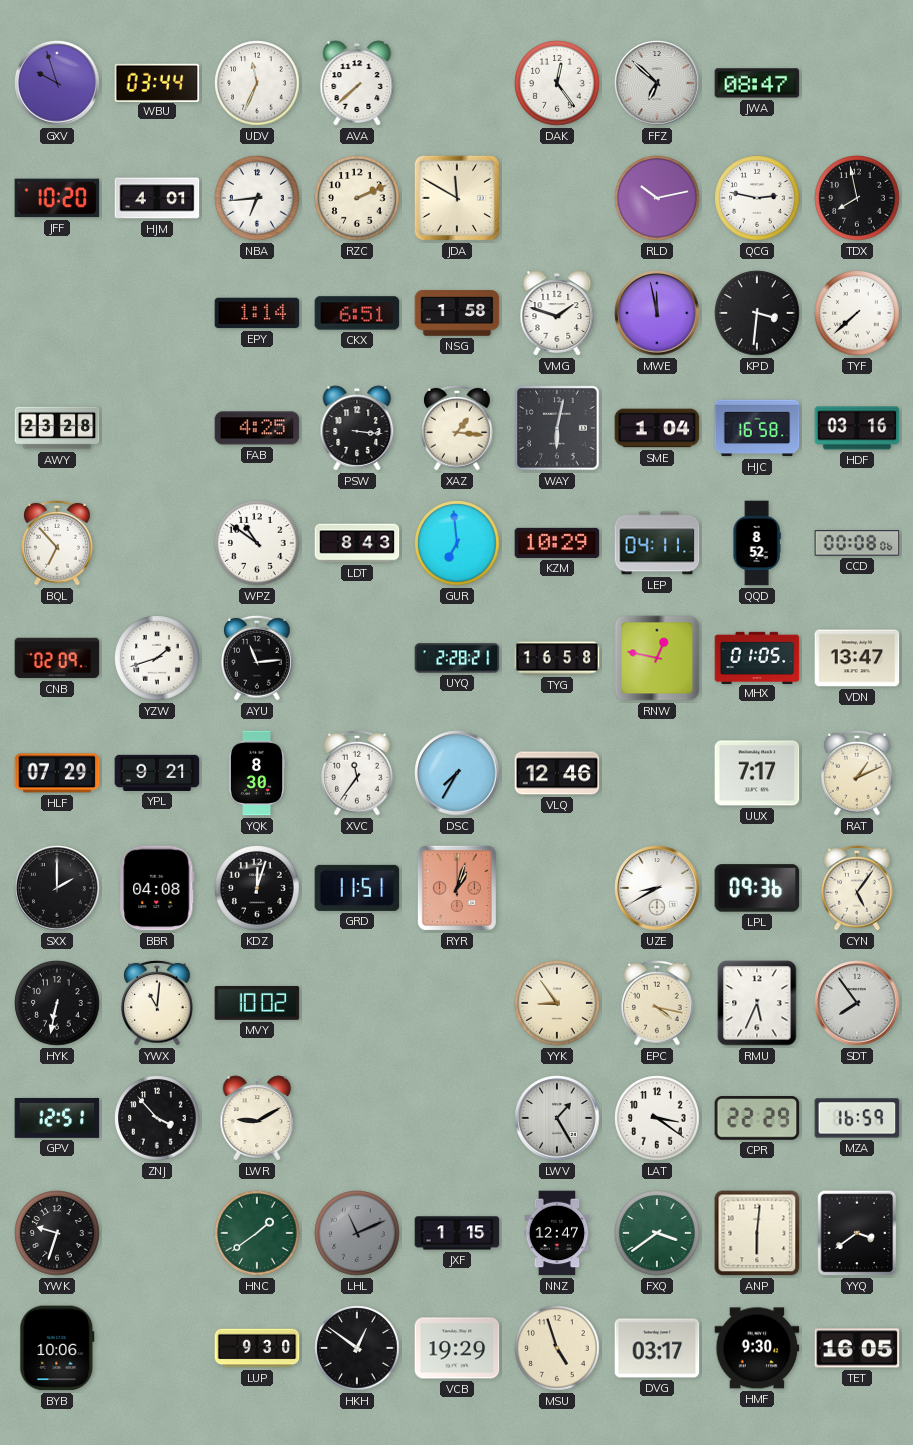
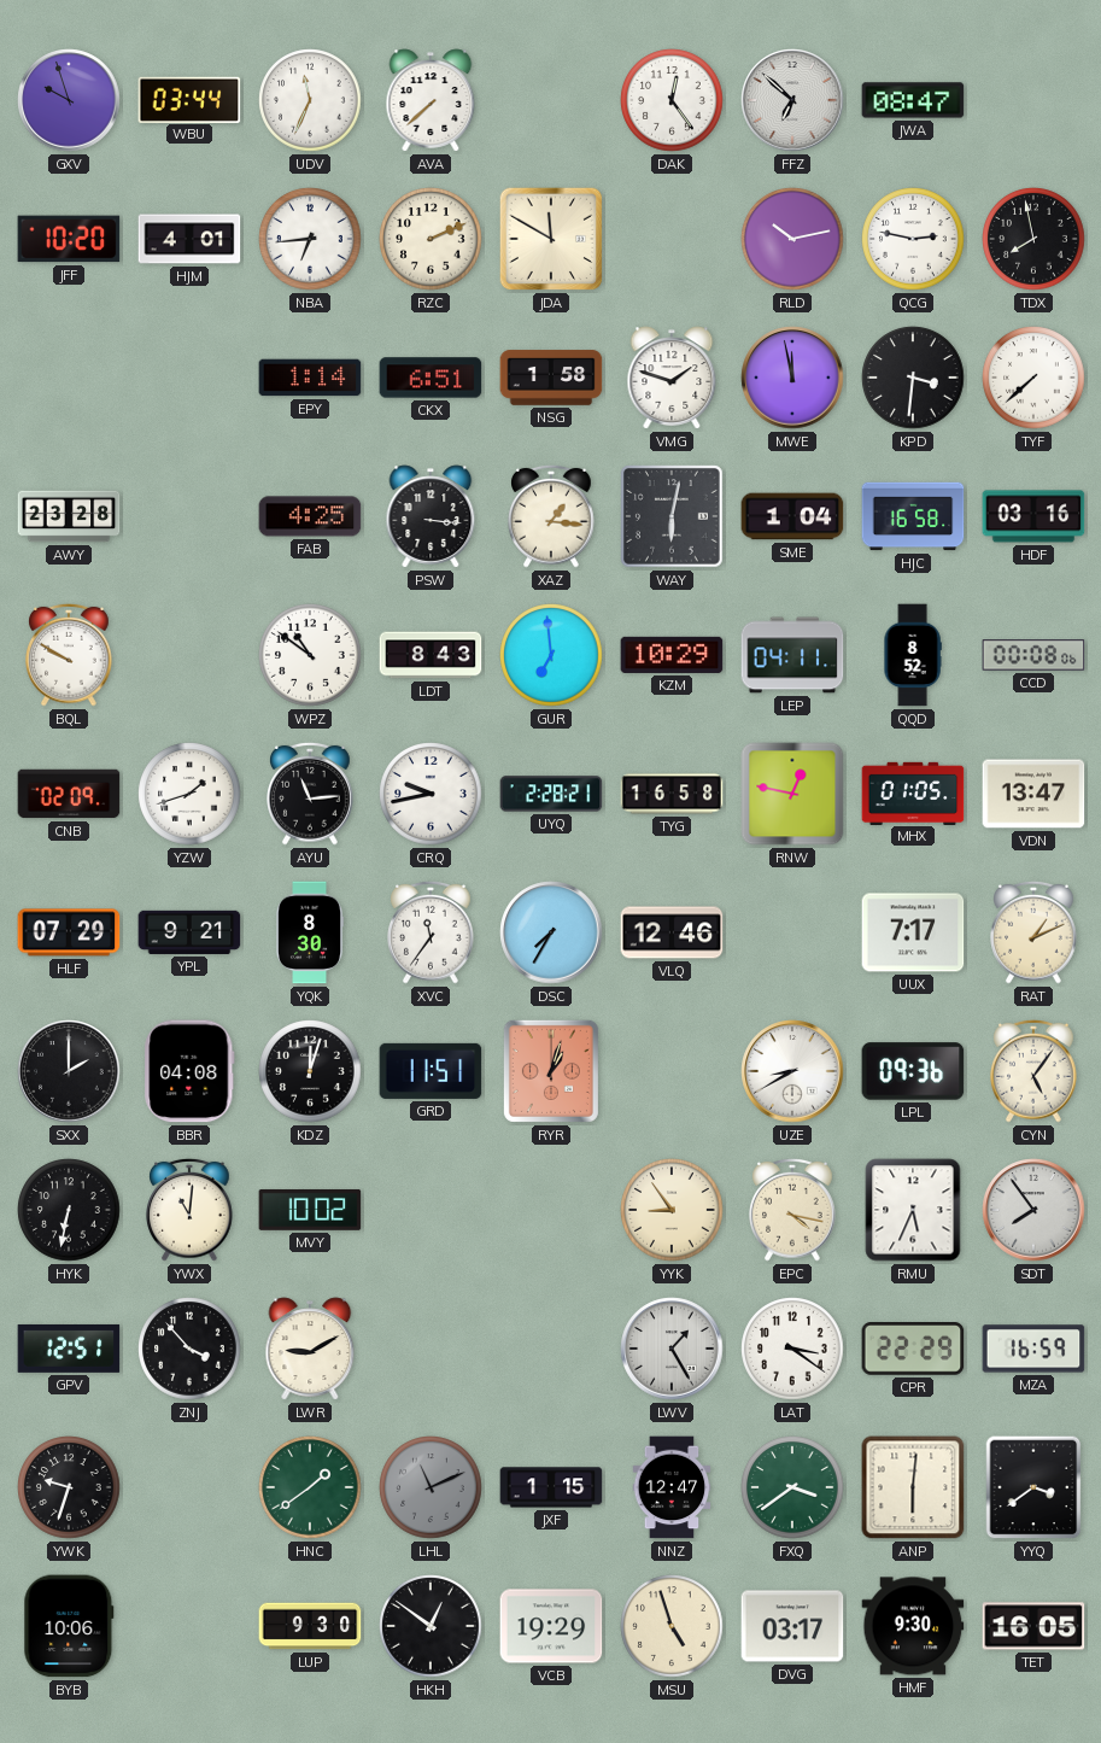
BQL: 6:53 -> 9:50 (69, 655)
CRQ: none -> 9:43 (431, 794)
